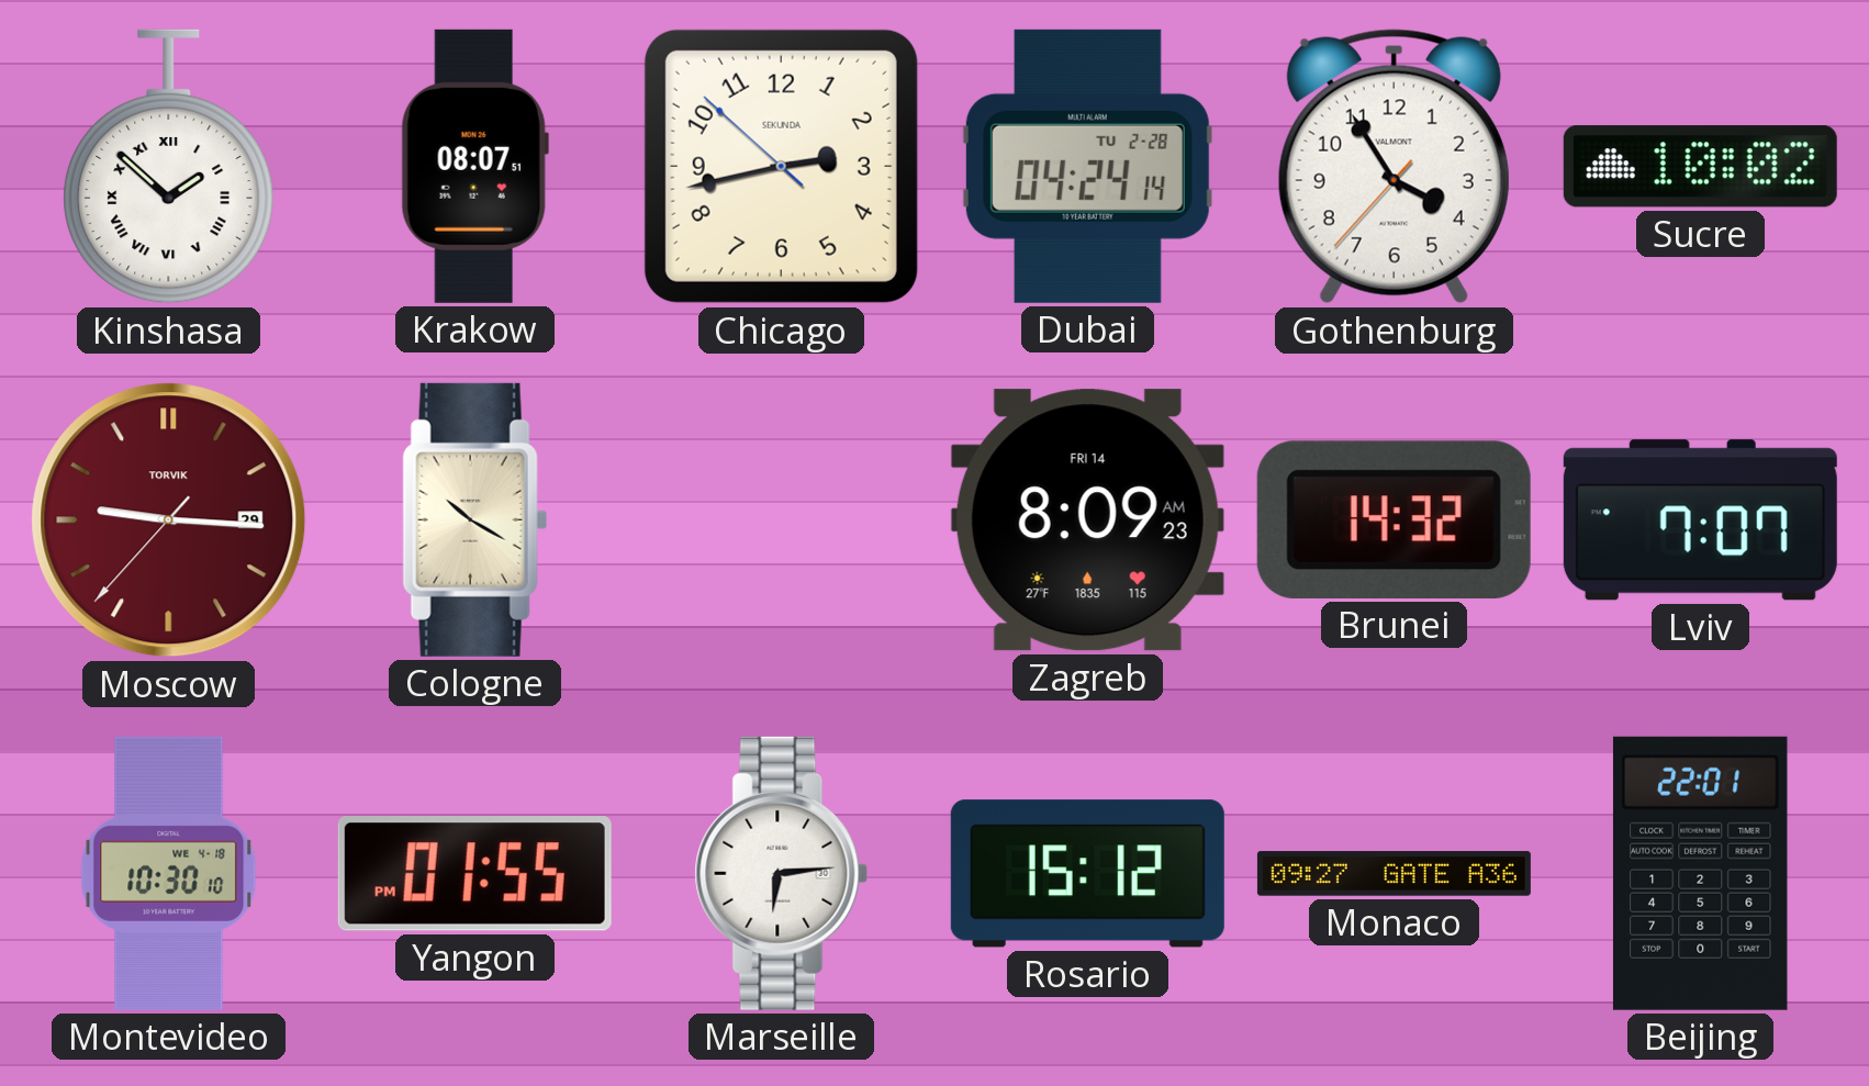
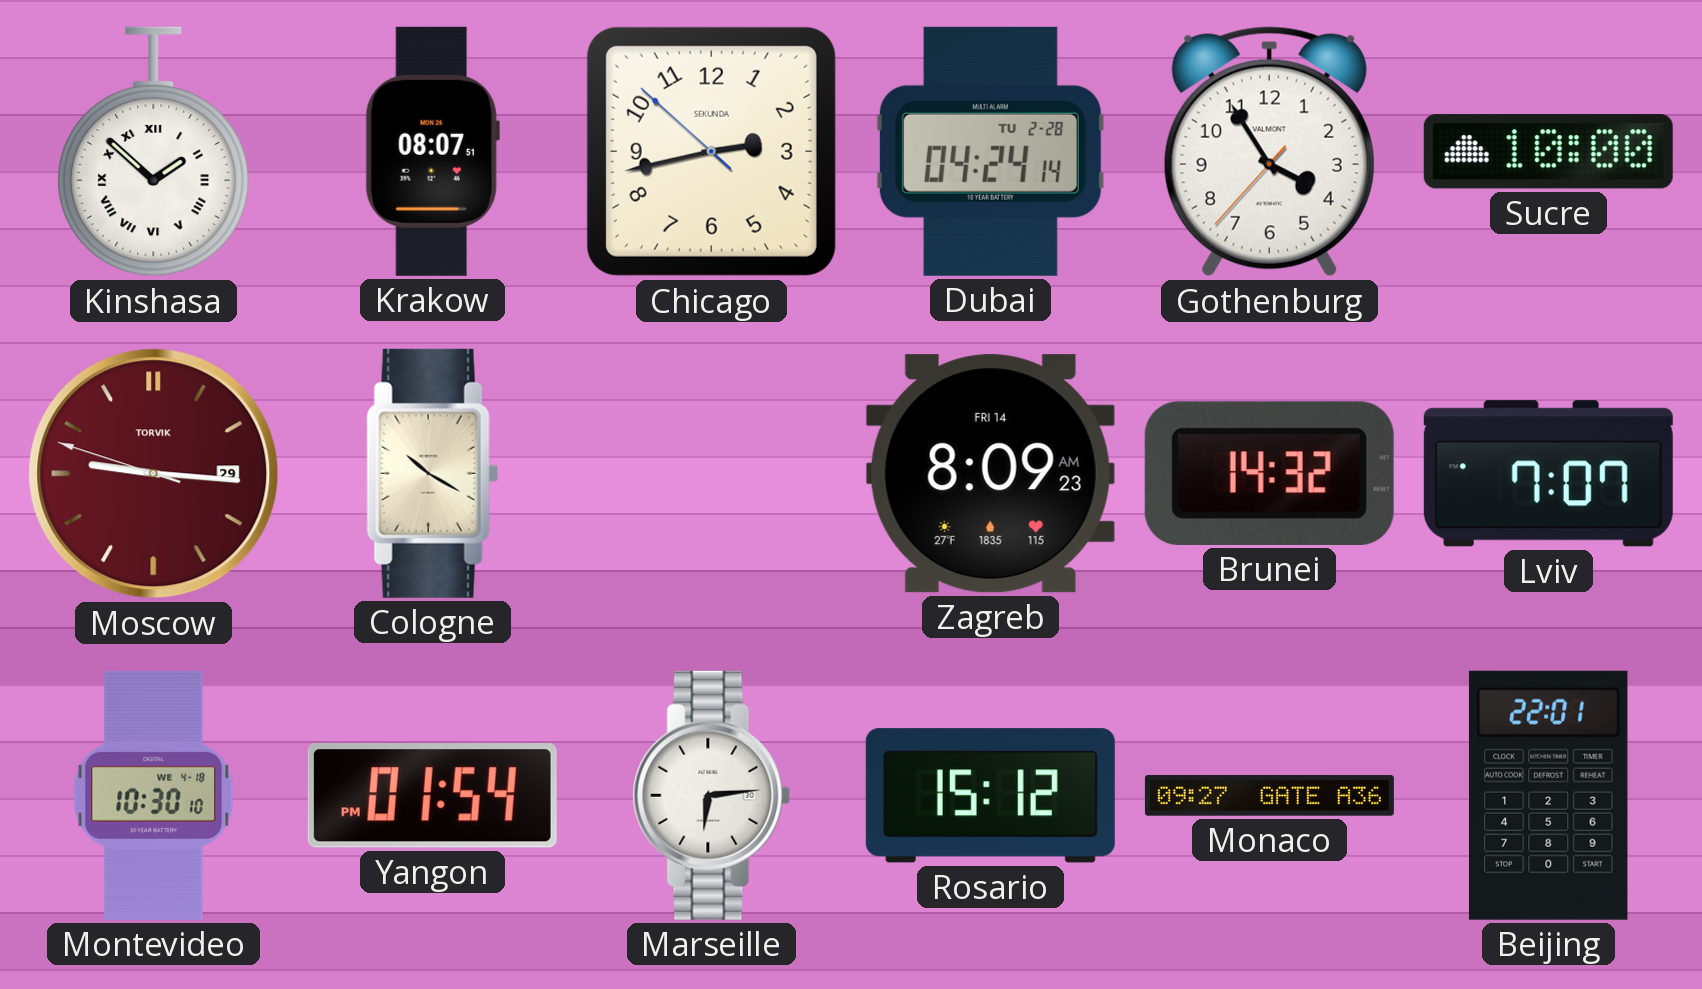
Sucre: 10:02 -> 10:00 (1548, 152)
Moscow: 9:15:37 -> 9:15:48 (154, 474)
Yangon: 01:55 -> 01:54 (432, 796)
